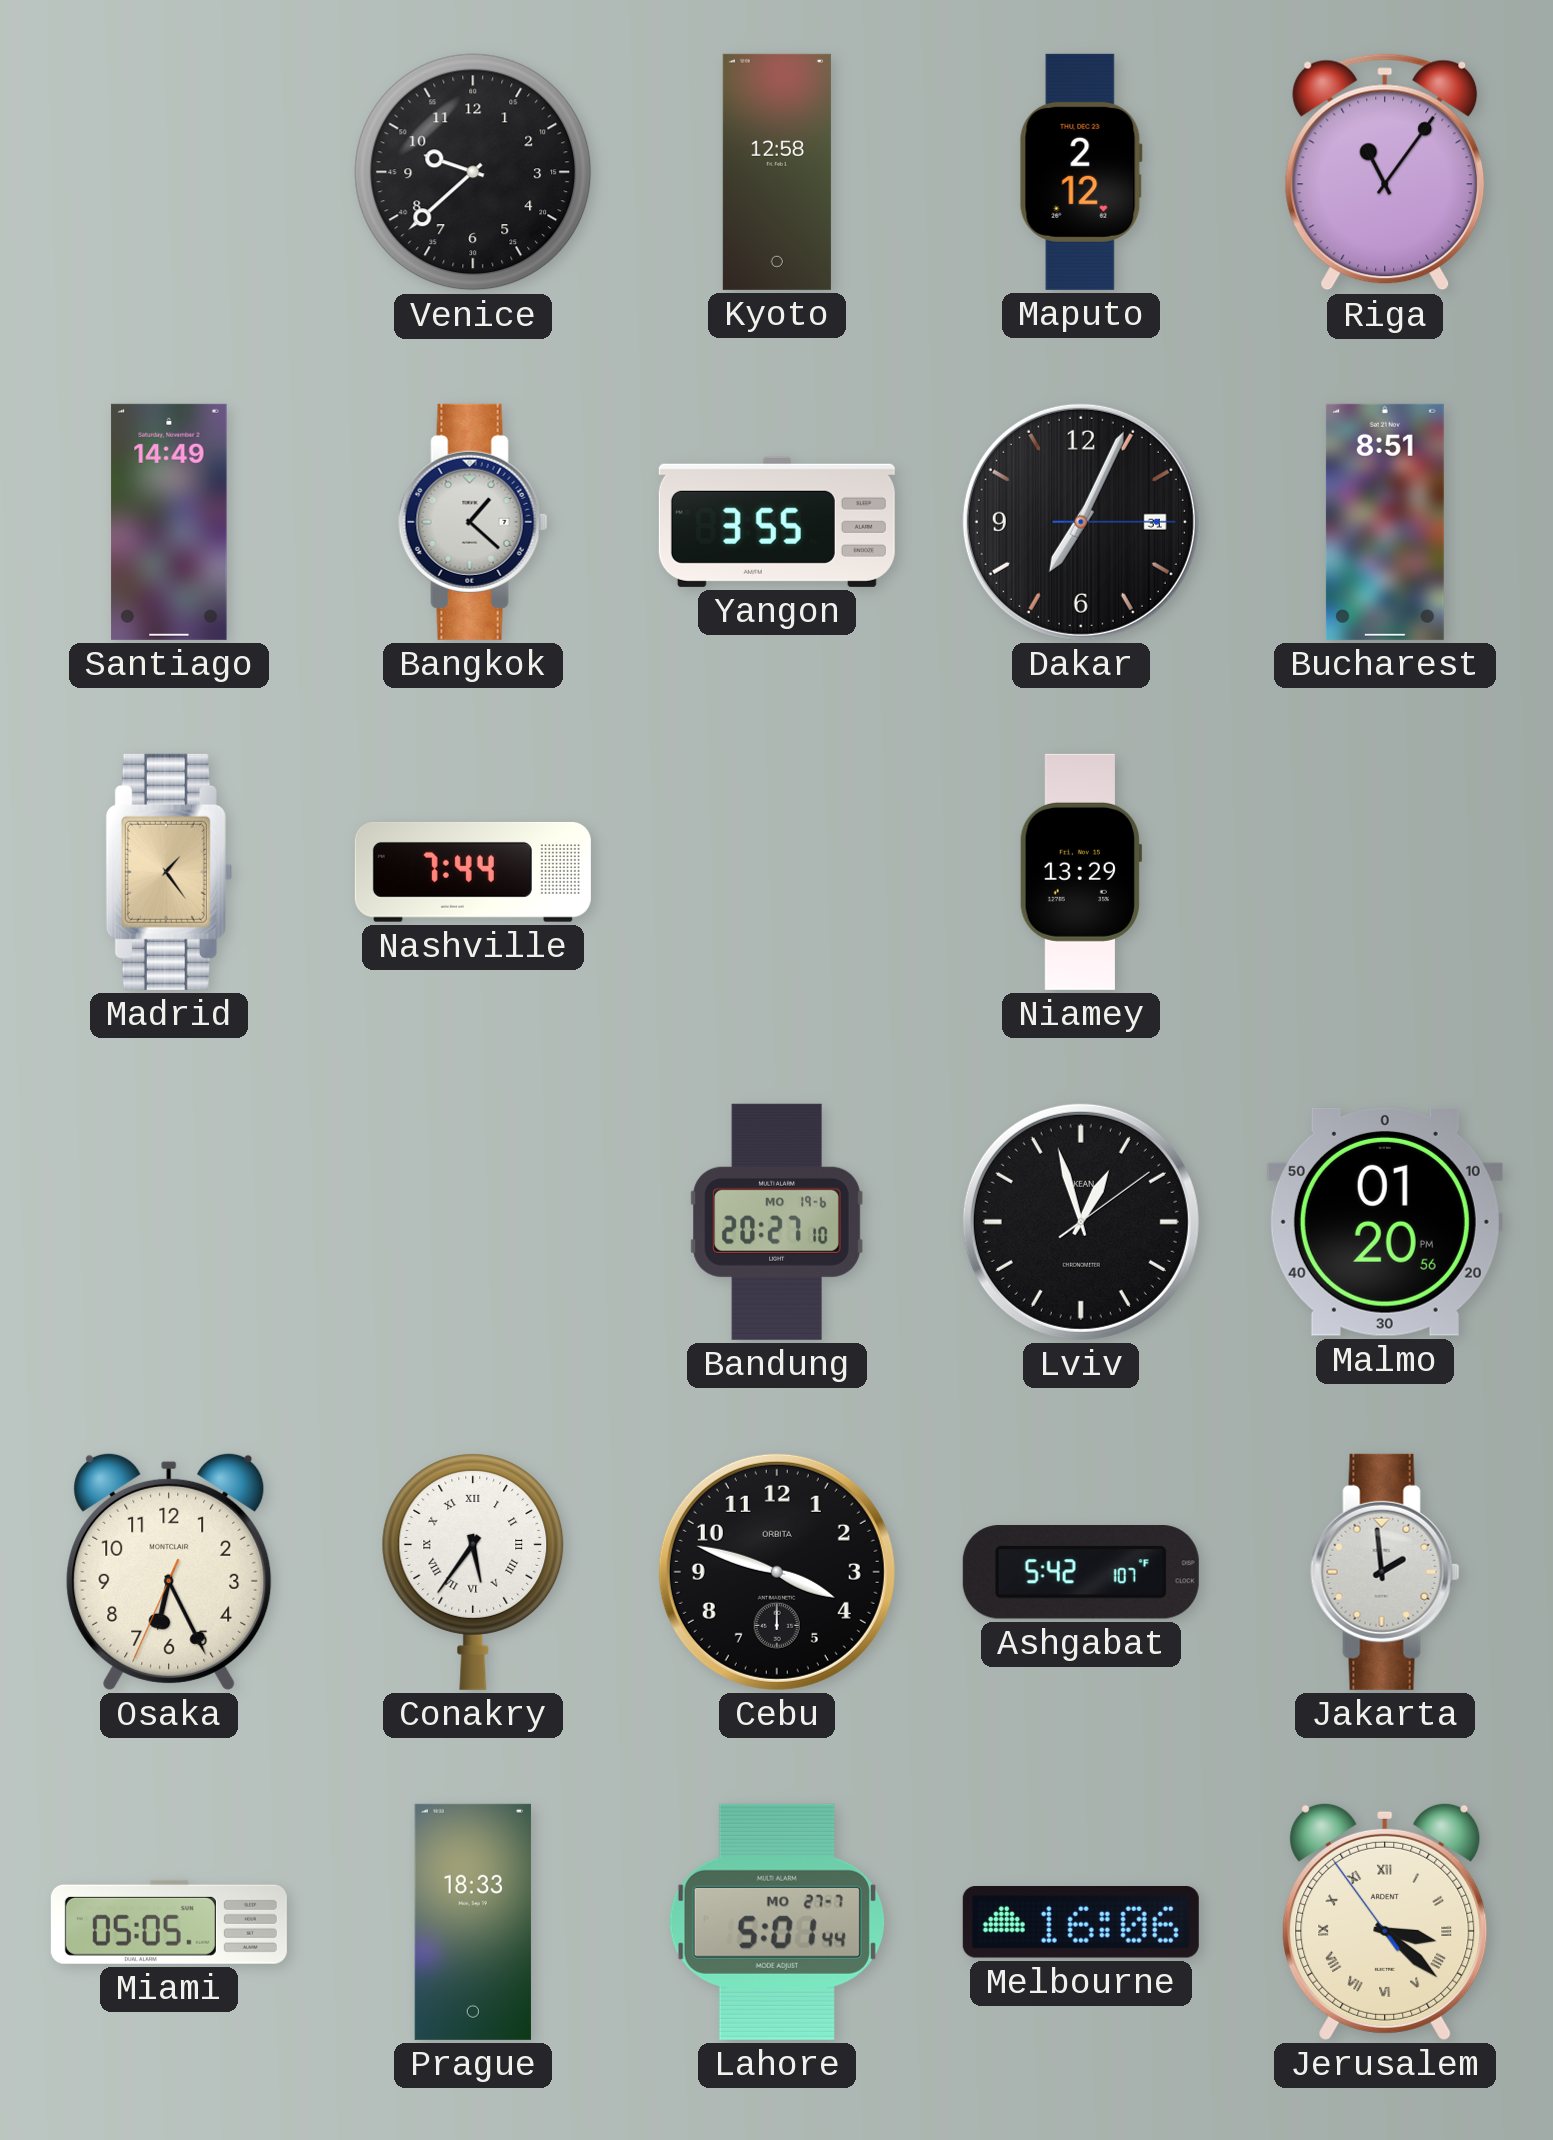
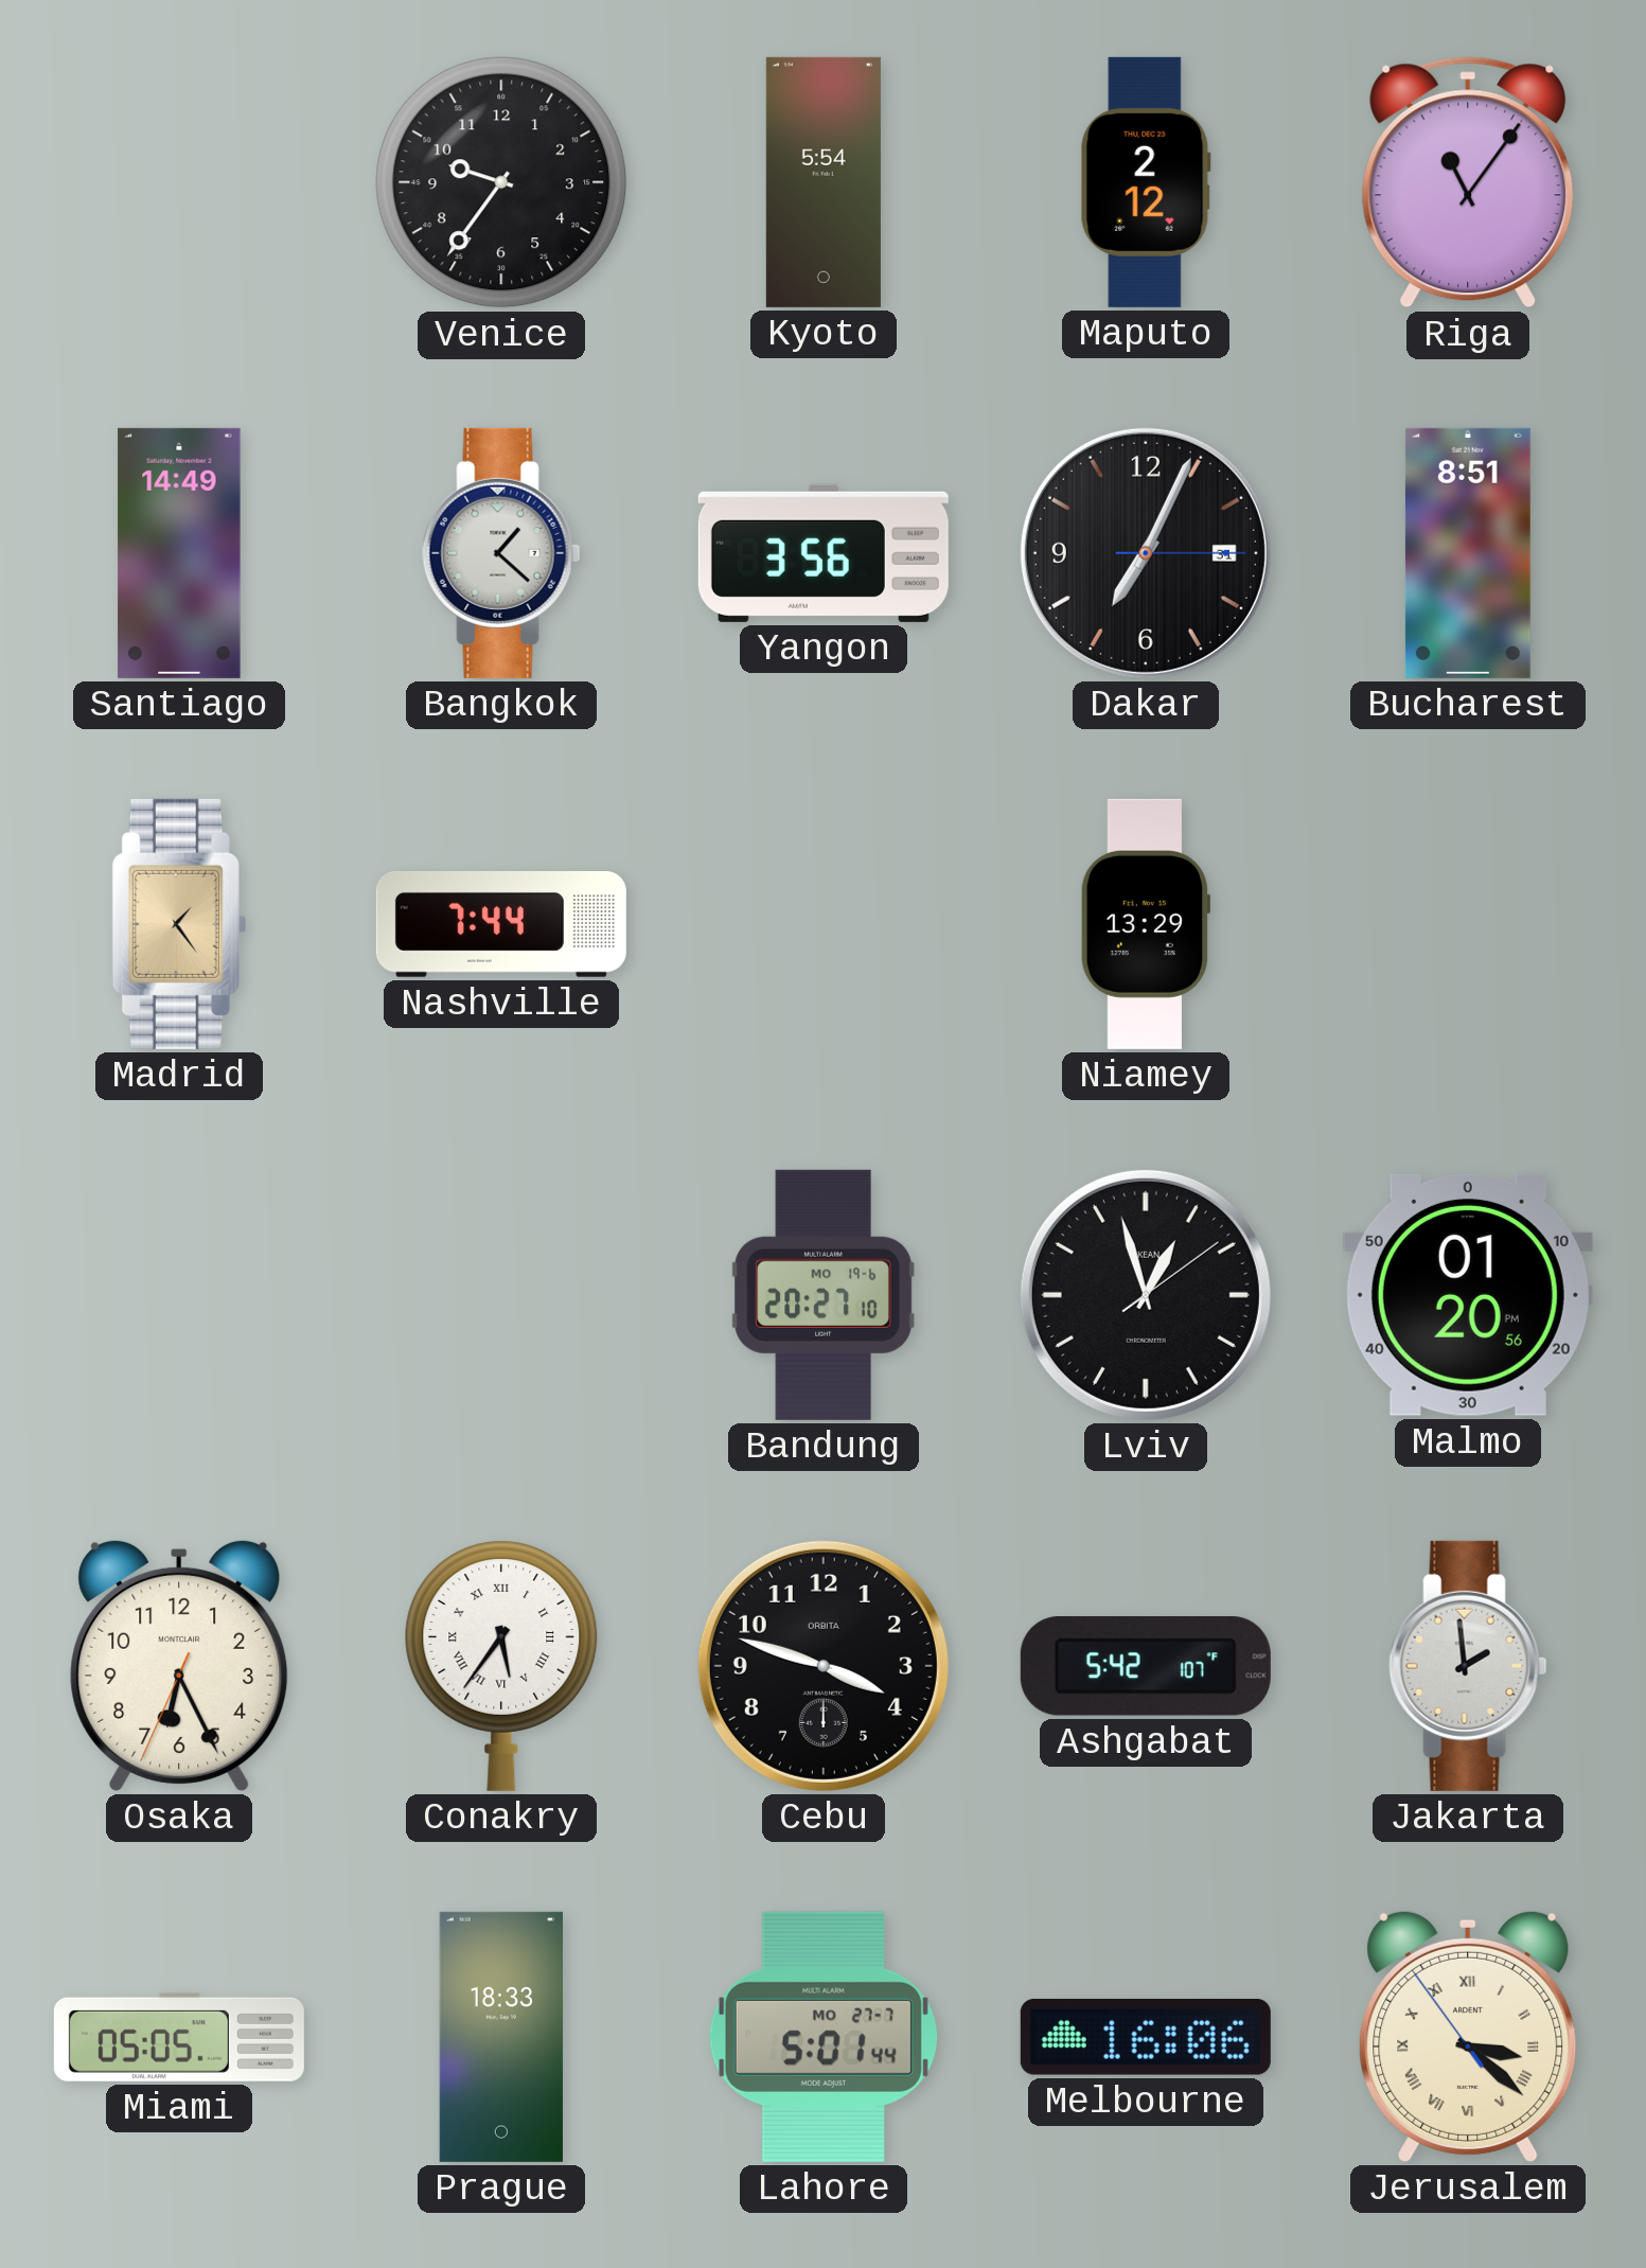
Venice: 9:38 -> 9:36 (501, 182)
Kyoto: 12:58 -> 5:54 (824, 182)
Yangon: 3:55 -> 3:56 (824, 553)
